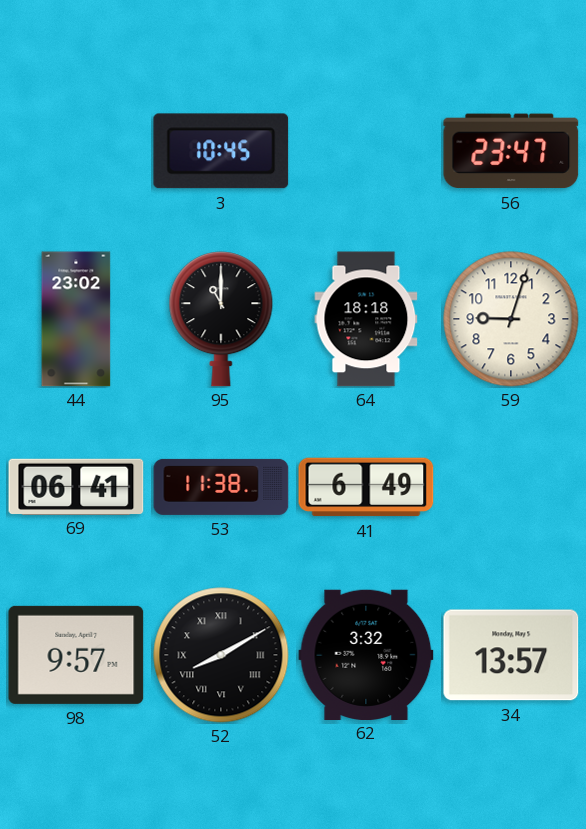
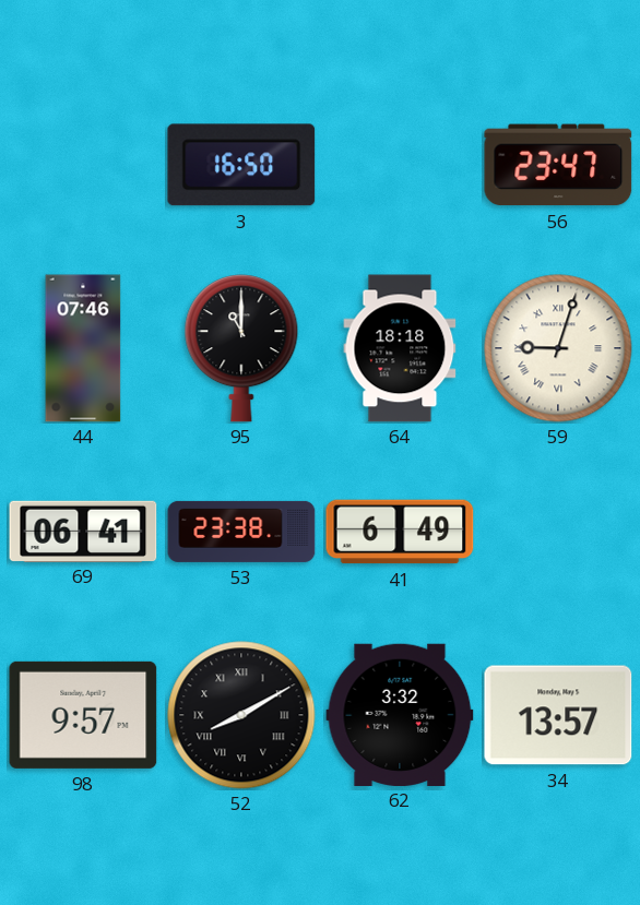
3: 10:45 -> 16:50 (241, 165)
44: 23:02 -> 07:46 (83, 348)
59 numerals: Arabic -> Roman (558, 348)
53: 11:38 -> 23:38 (241, 532)
